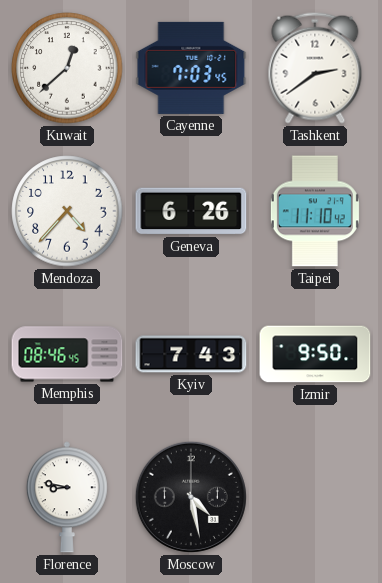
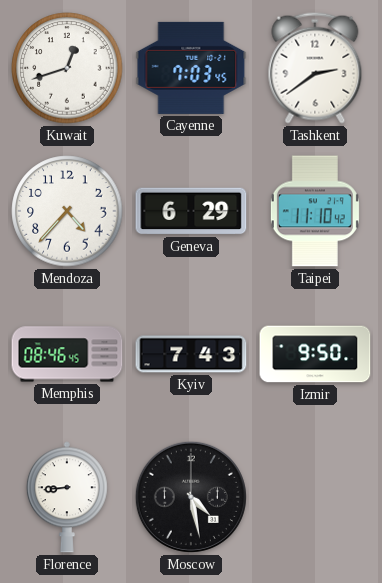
Kuwait: 12:38 -> 12:42 (67, 68)
Geneva: 6:26 -> 6:29 (191, 211)
Florence: 8:47 -> 8:44 (67, 497)
